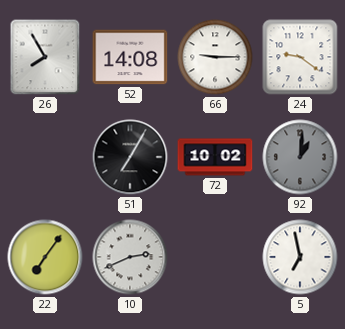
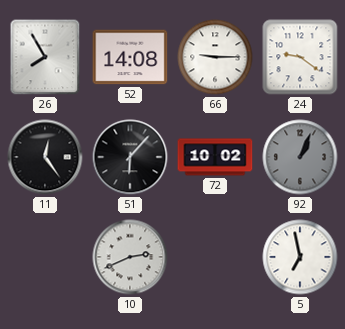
11: none -> 12:24 (45, 157)
51: 7:05 -> 6:07 (130, 157)
92: 1:01 -> 1:04 (300, 157)
22: 7:06 -> none (45, 257)
